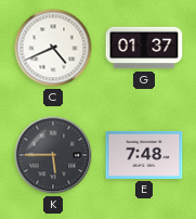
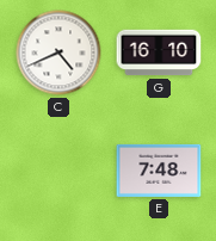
G: 01:37 -> 16:10 (159, 52)
K: 5:45 -> none (53, 155)
